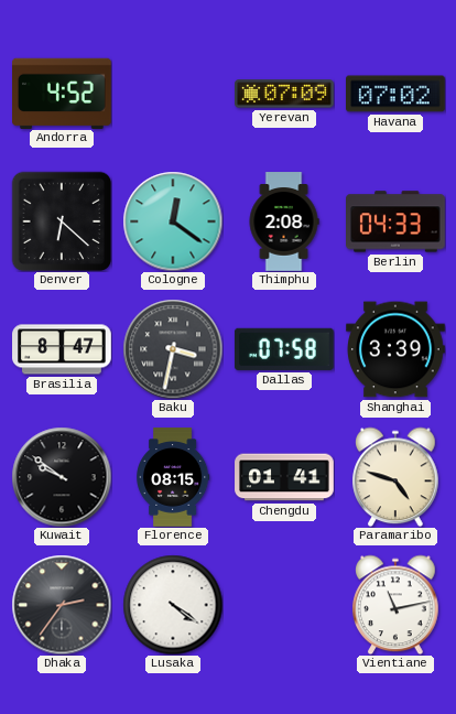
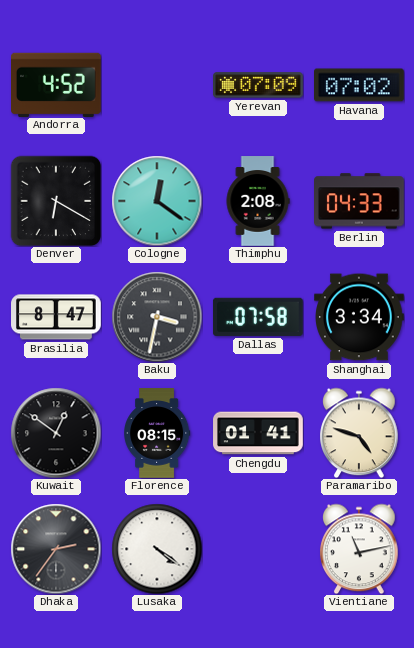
Denver: 6:22 -> 6:20 (56, 201)
Shanghai: 3:39 -> 3:34 (360, 317)
Kuwait: 9:51 -> 12:51 (56, 433)
